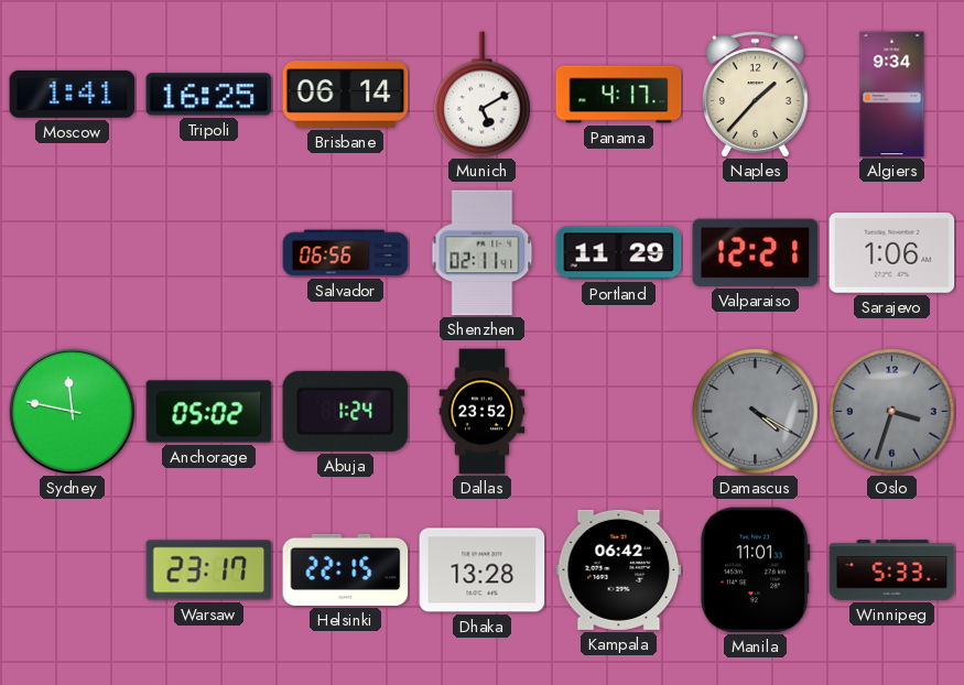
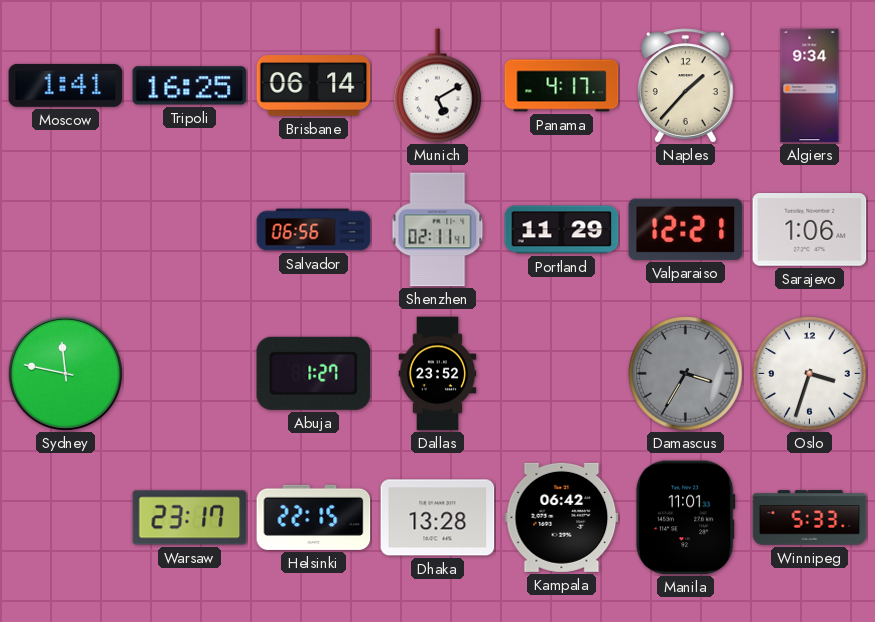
Anchorage: 05:02 -> none (209, 412)
Abuja: 1:24 -> 1:27 (314, 373)
Damascus: 4:20 -> 3:35 (686, 374)
Oslo dial: grey -> white (810, 374)
